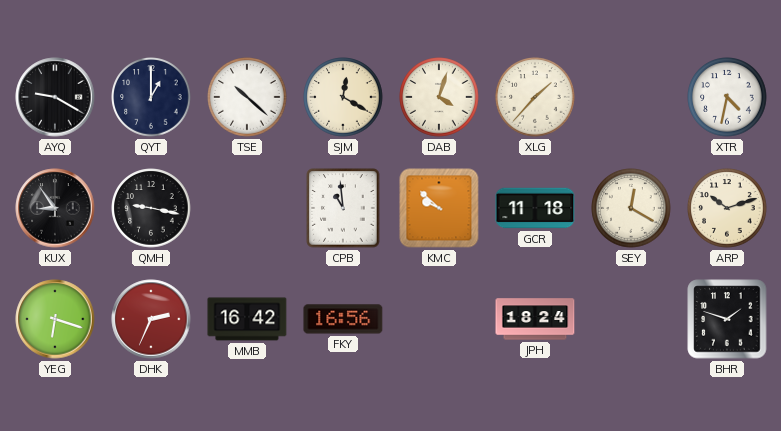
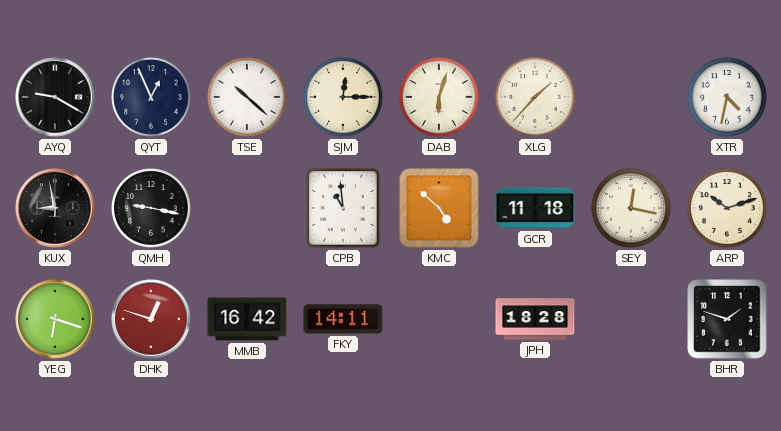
QYT: 1:00 -> 12:56 (151, 97)
SJM: 12:20 -> 12:15 (343, 97)
DAB: 4:03 -> 6:03 (439, 97)
KUX: 8:54 -> 8:58 (55, 208)
KMC: 9:52 -> 4:52 (439, 208)
SEY: 12:20 -> 12:17 (631, 208)
DHK: 2:34 -> 12:48 (151, 319)
FKY: 16:56 -> 14:11 (343, 319)
JPH: 18:24 -> 18:28 (535, 319)
